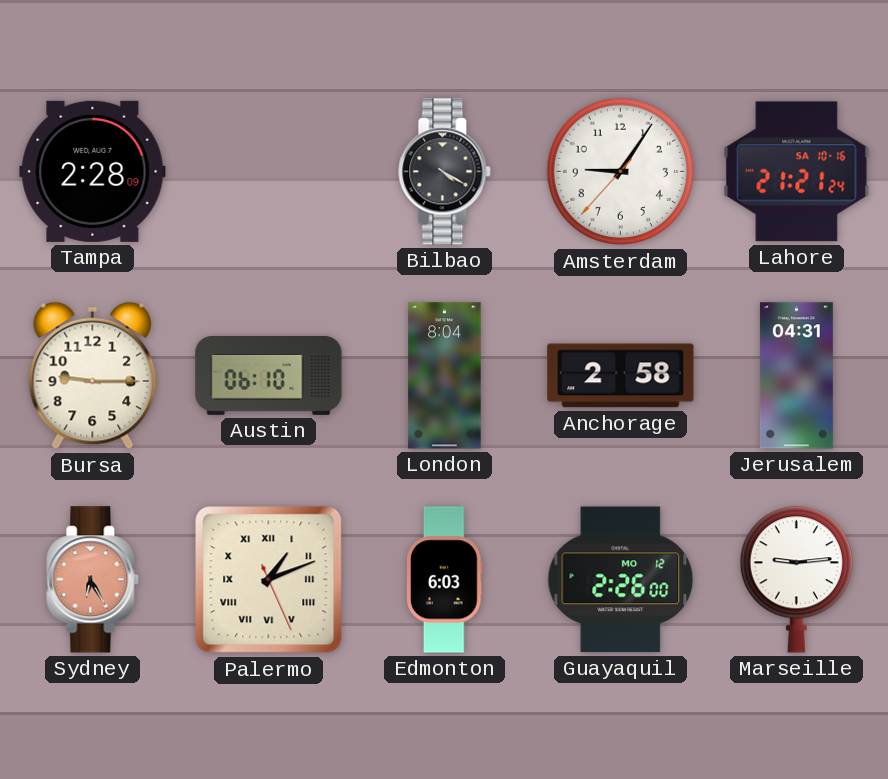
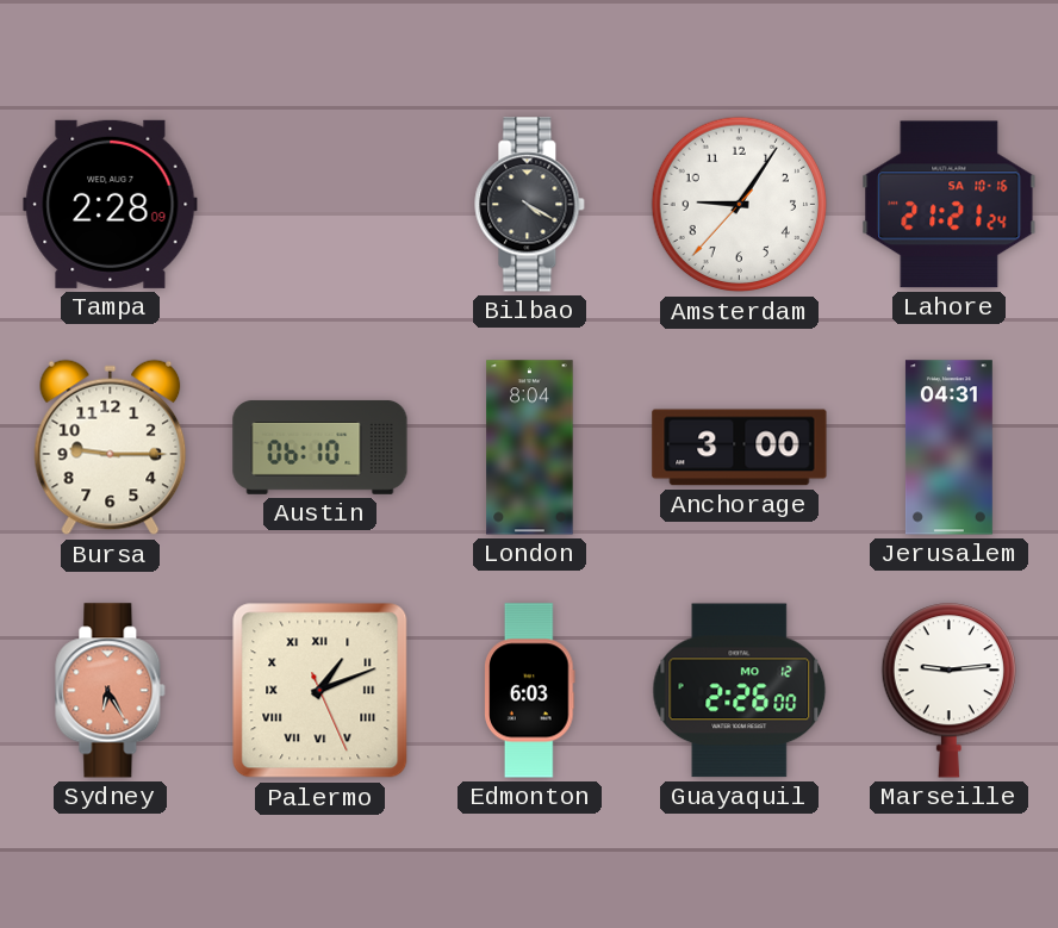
Anchorage: 2:58 -> 3:00 (740, 448)
